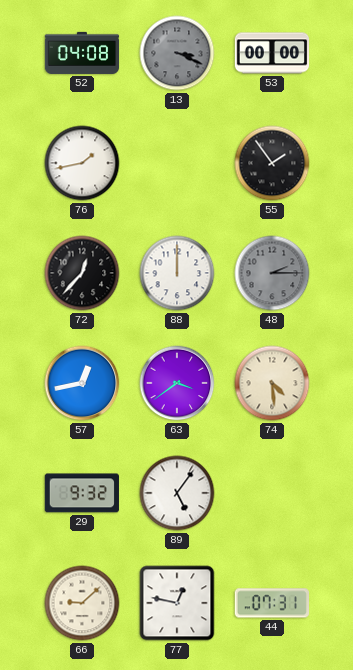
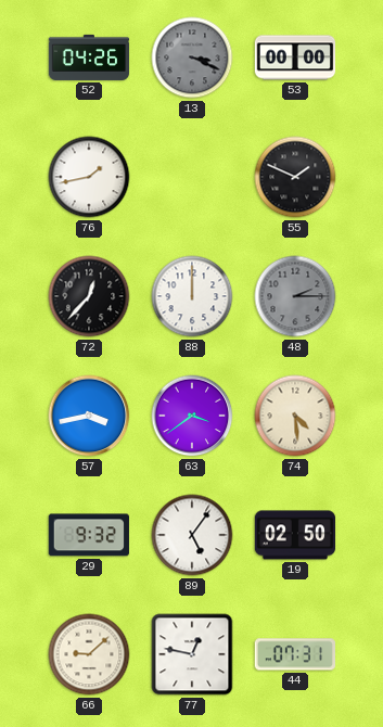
52: 04:08 -> 04:26 (89, 58)
55: 1:54 -> 1:49 (295, 177)
57: 12:43 -> 3:43 (89, 416)
19: none -> 02:50 (295, 535)
